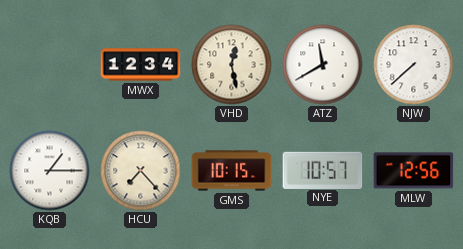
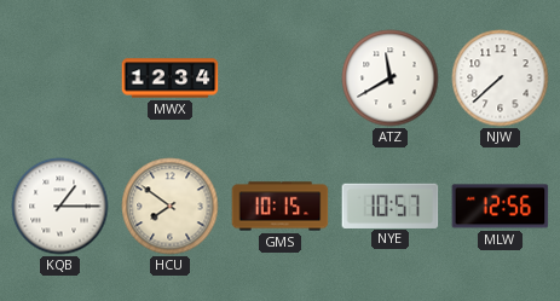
VHD: 12:28 -> none (232, 65)
HCU: 7:23 -> 7:51 (171, 207)
